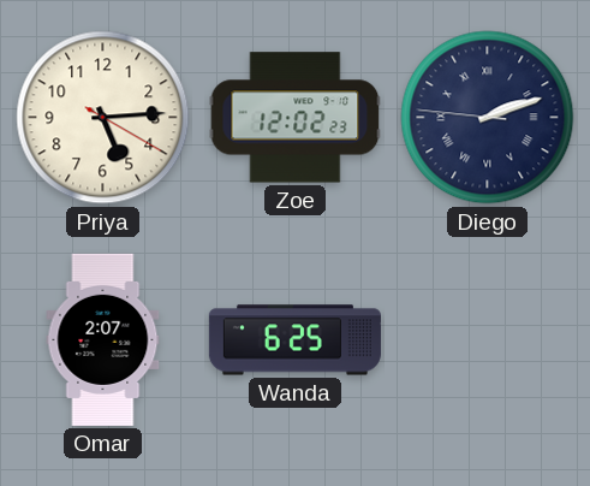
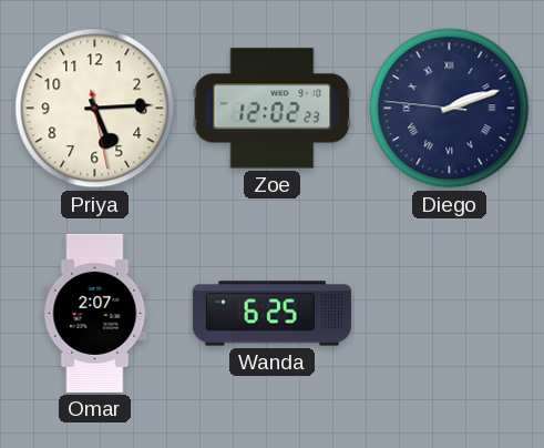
Priya: 5:14:20 -> 5:14:28 (95, 109)
